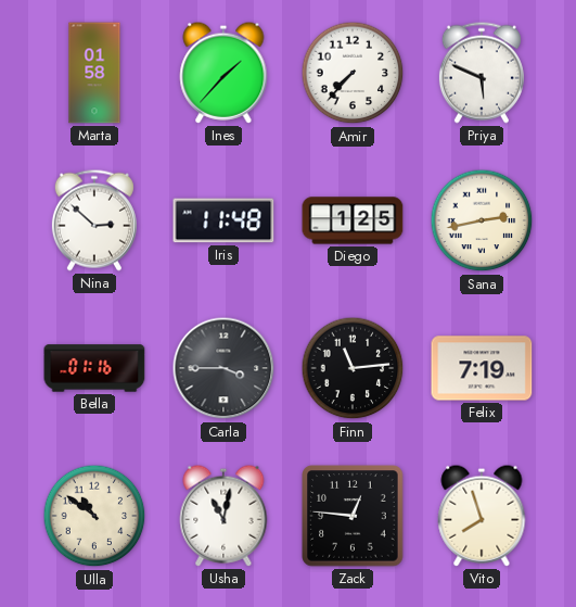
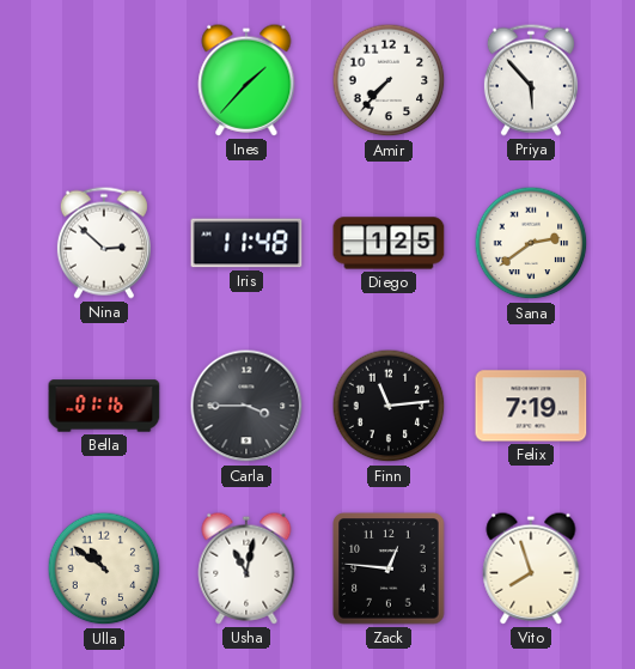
Marta: 01:58 -> none (94, 73)
Priya: 5:49 -> 5:53 (531, 80)
Sana: 2:43 -> 2:39 (531, 243)
